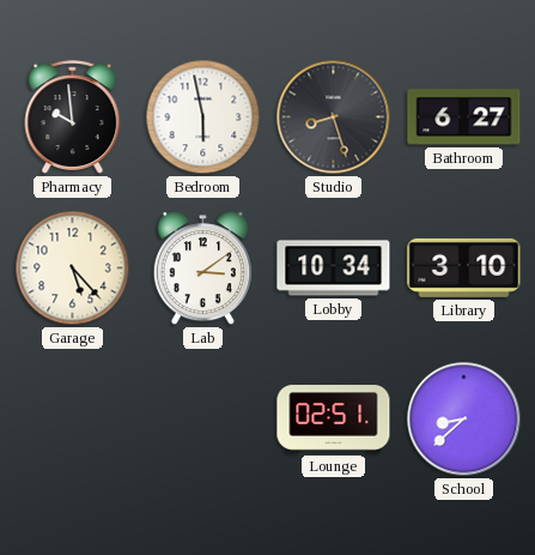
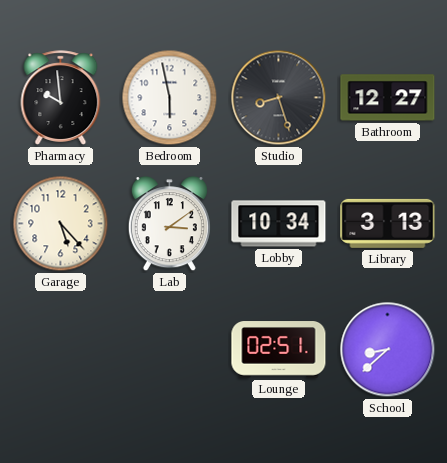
Bathroom: 6:27 -> 12:27 (388, 98)
Library: 3:10 -> 3:13 (388, 223)
